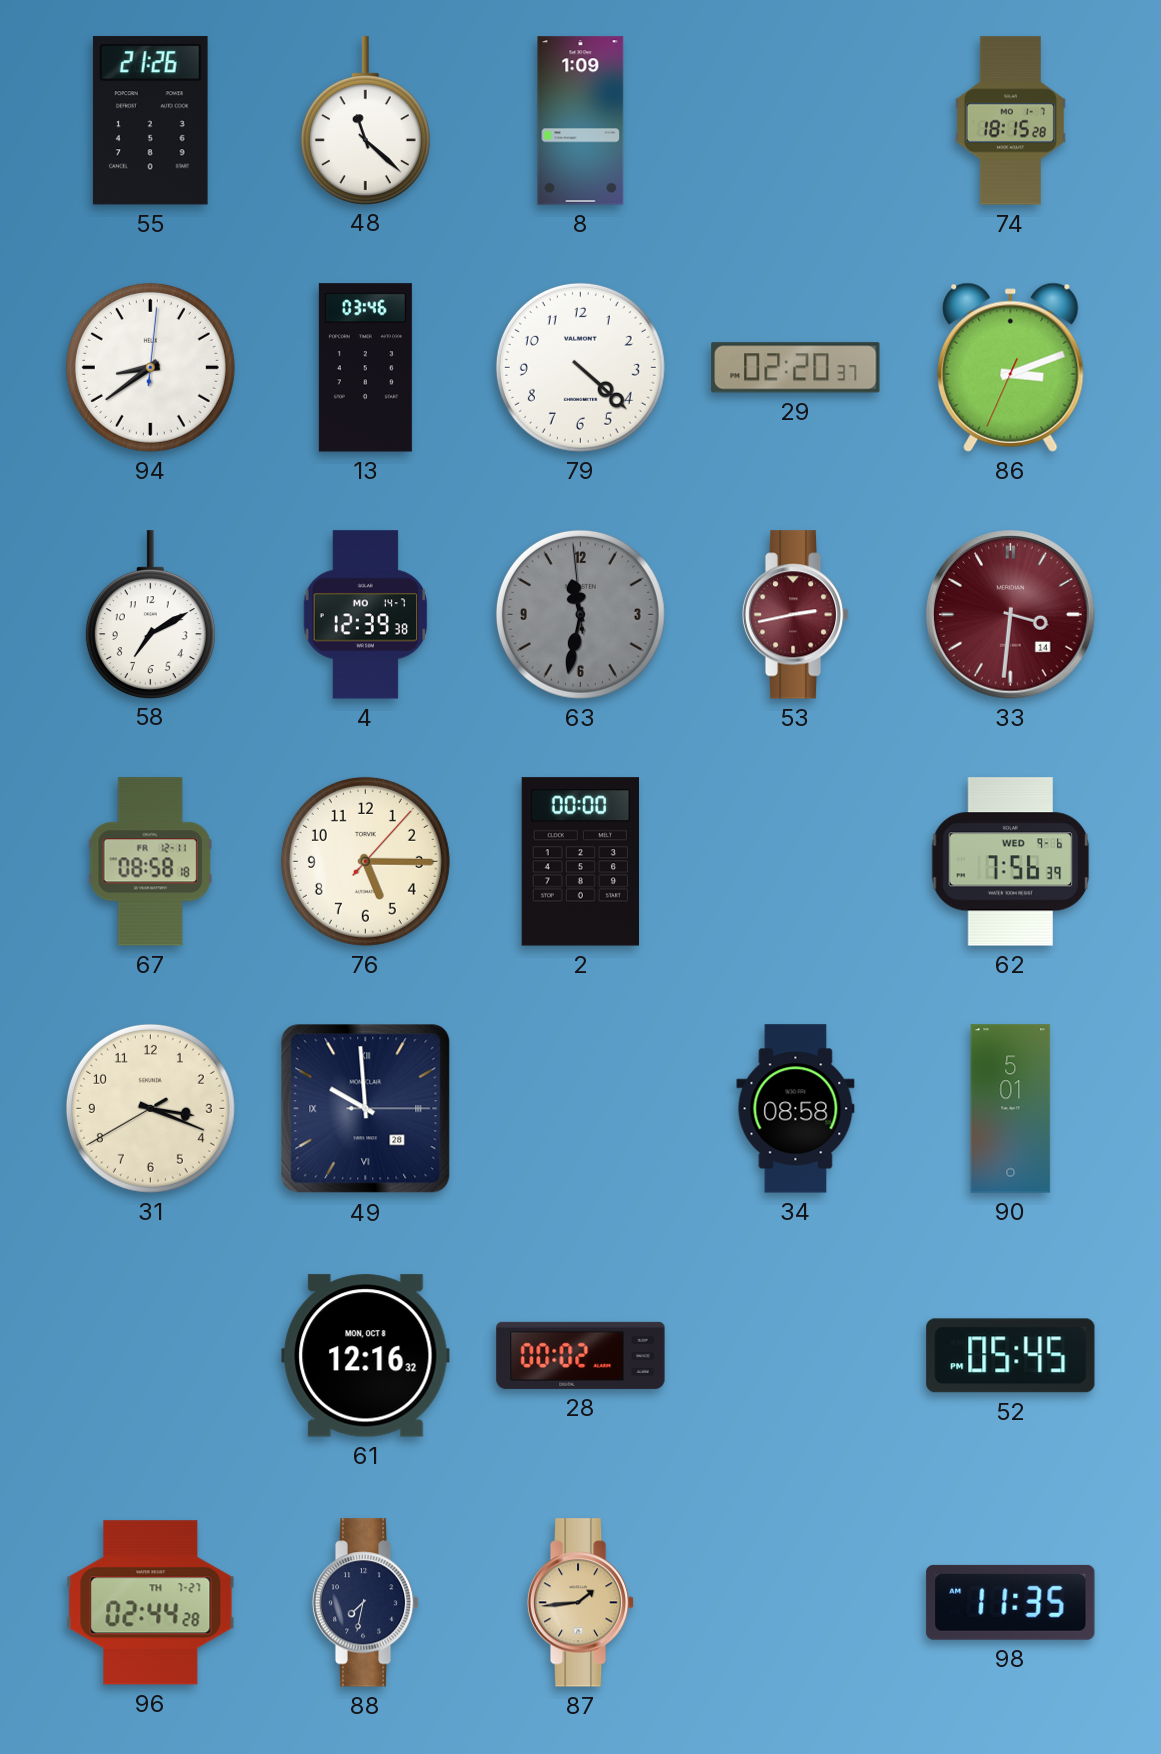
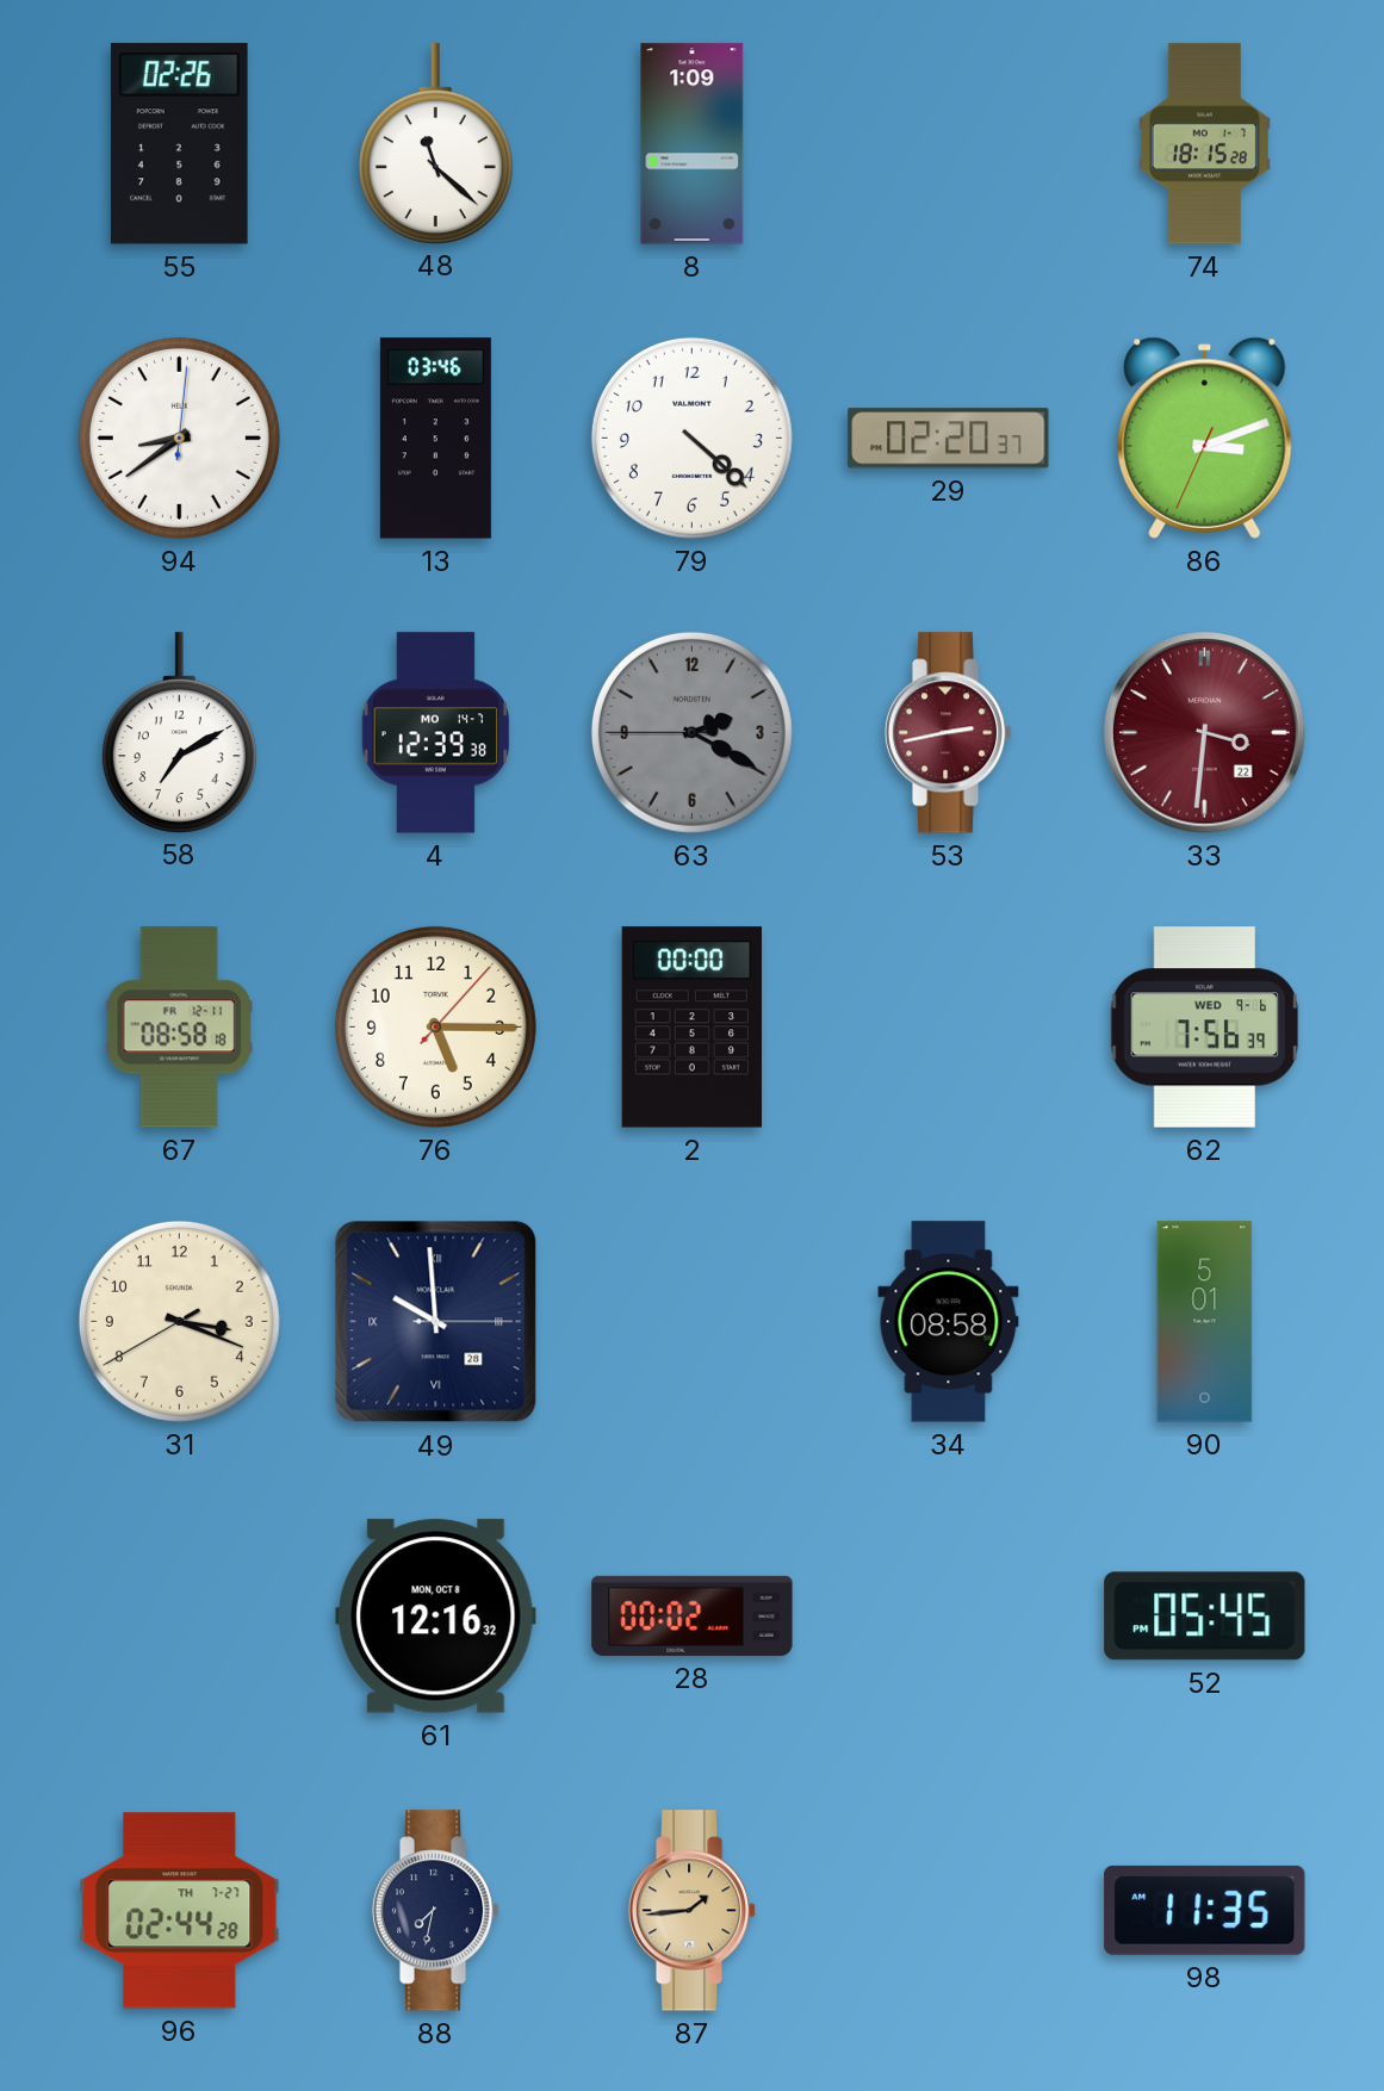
55: 21:26 -> 02:26 (179, 144)
63: 11:31 -> 2:19 (691, 732)
33 date: 14 -> 22 (1205, 733)
